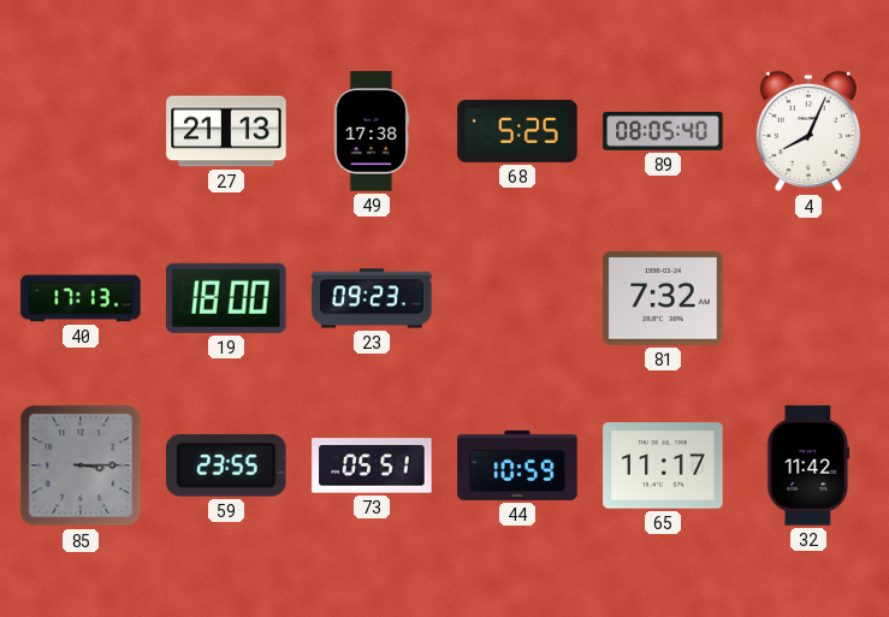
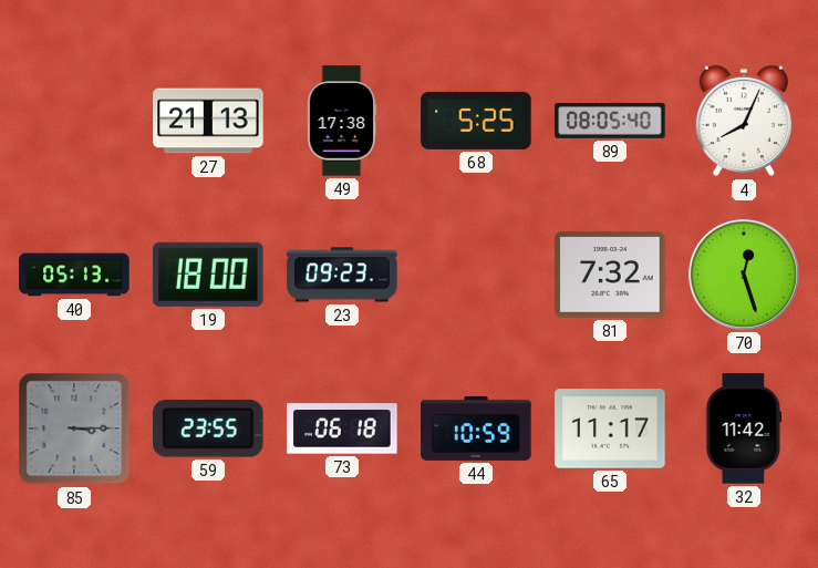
40: 17:13 -> 05:13 (74, 275)
70: none -> 12:27 (744, 275)
73: 05:51 -> 06:18 (342, 428)
